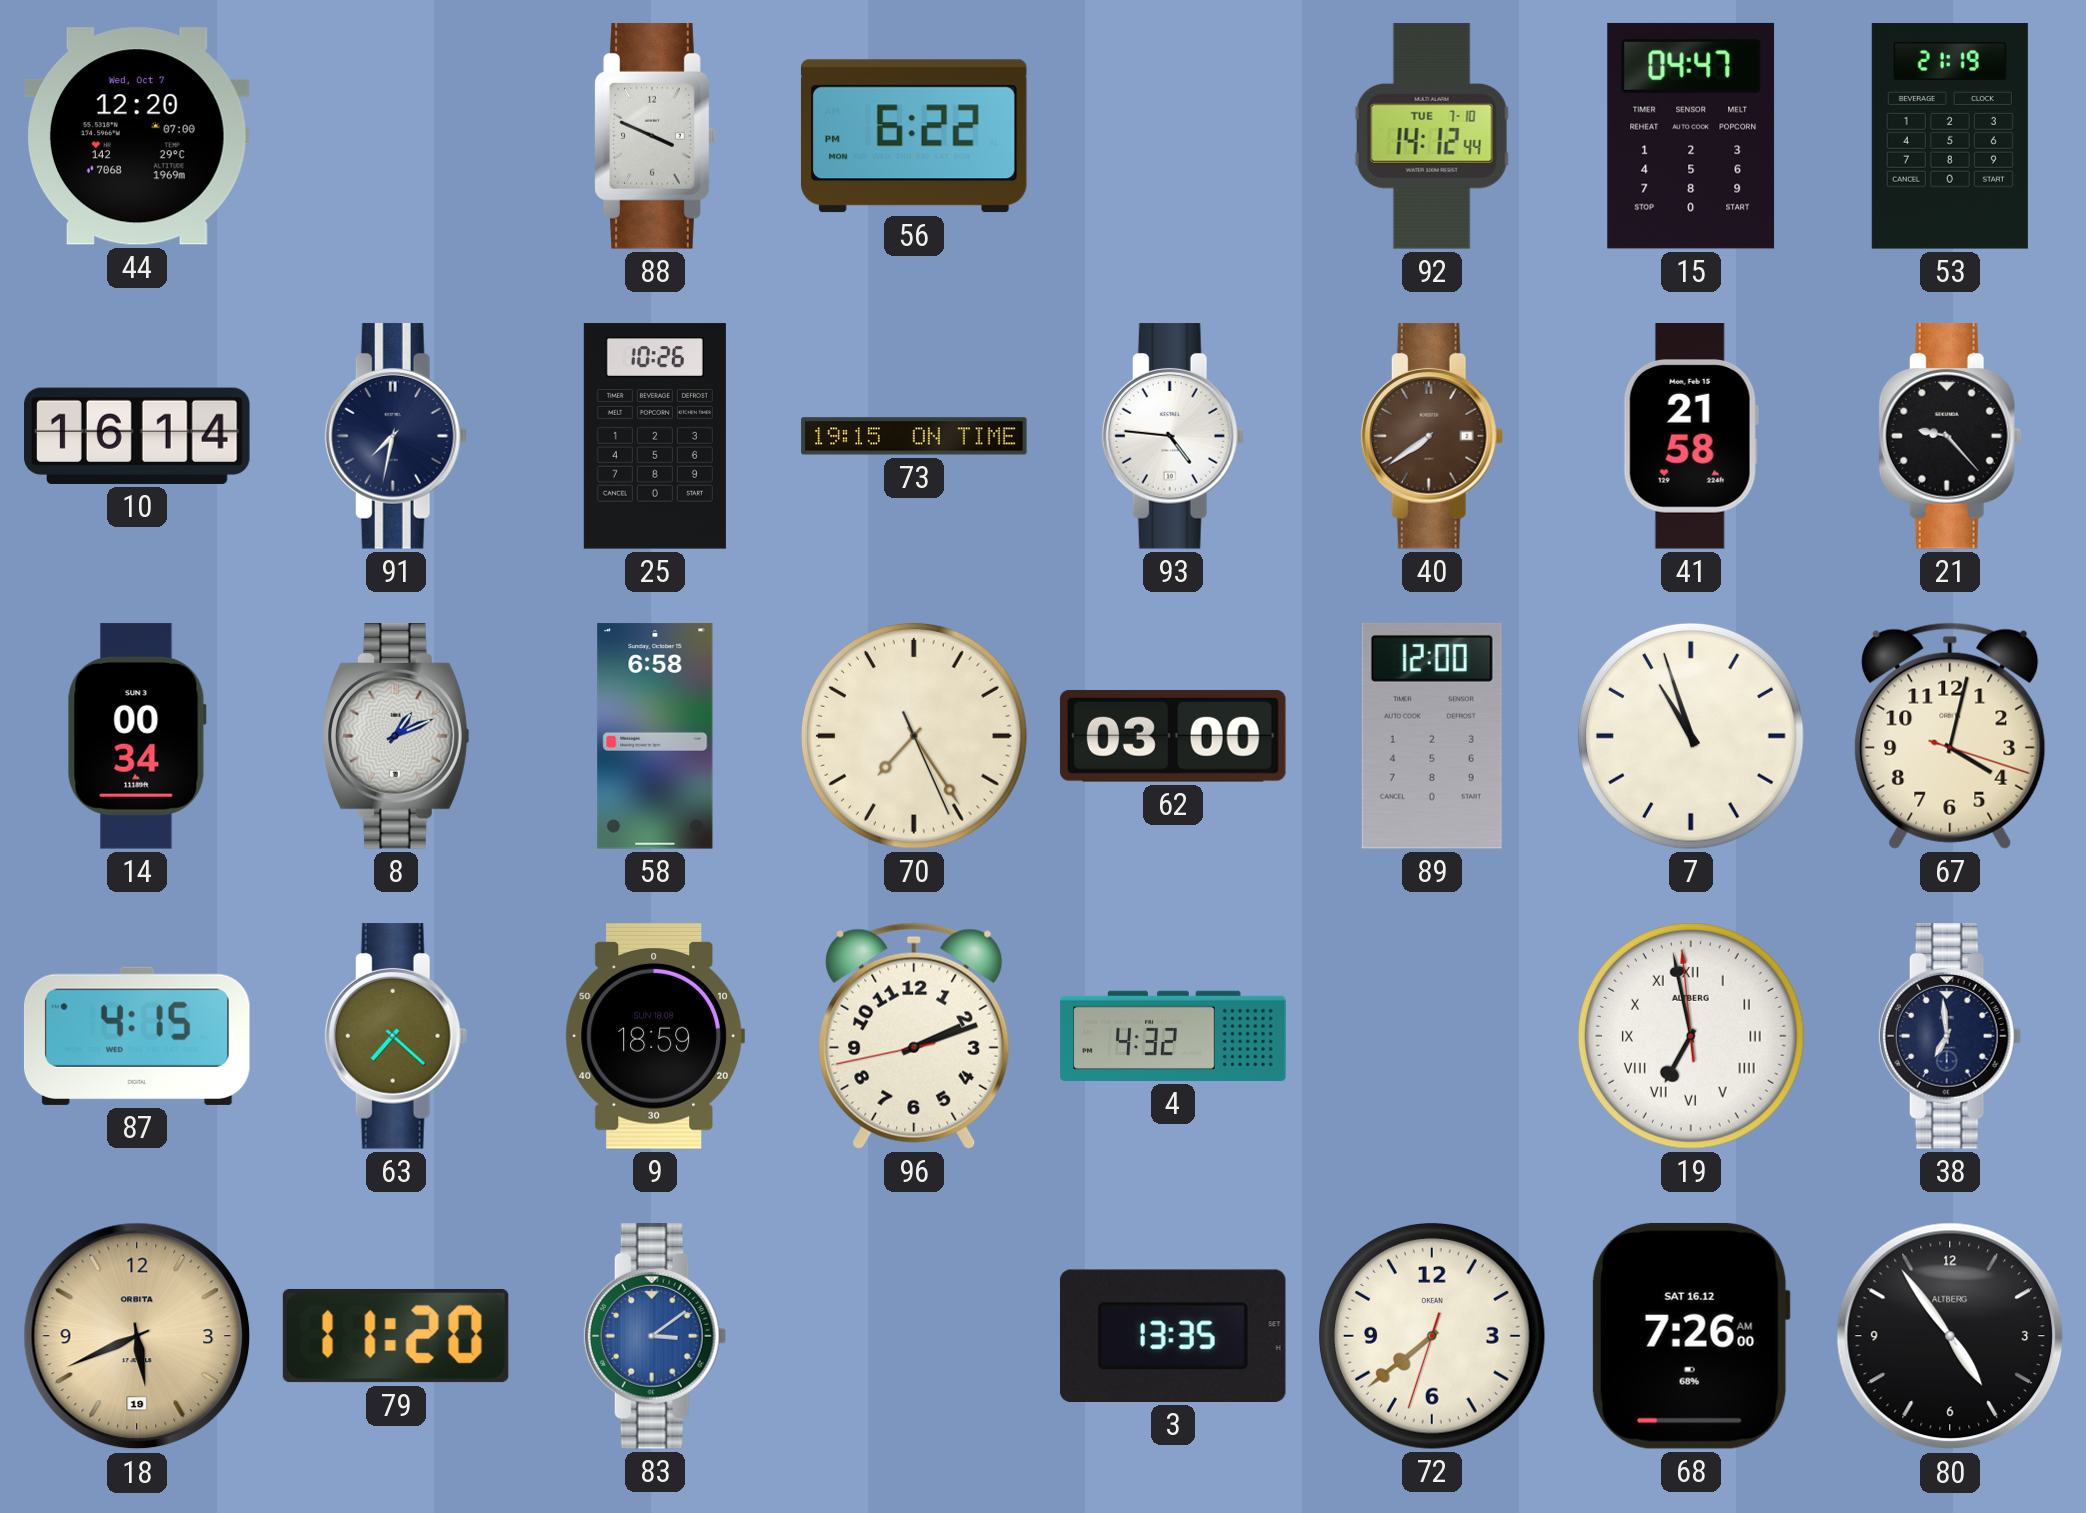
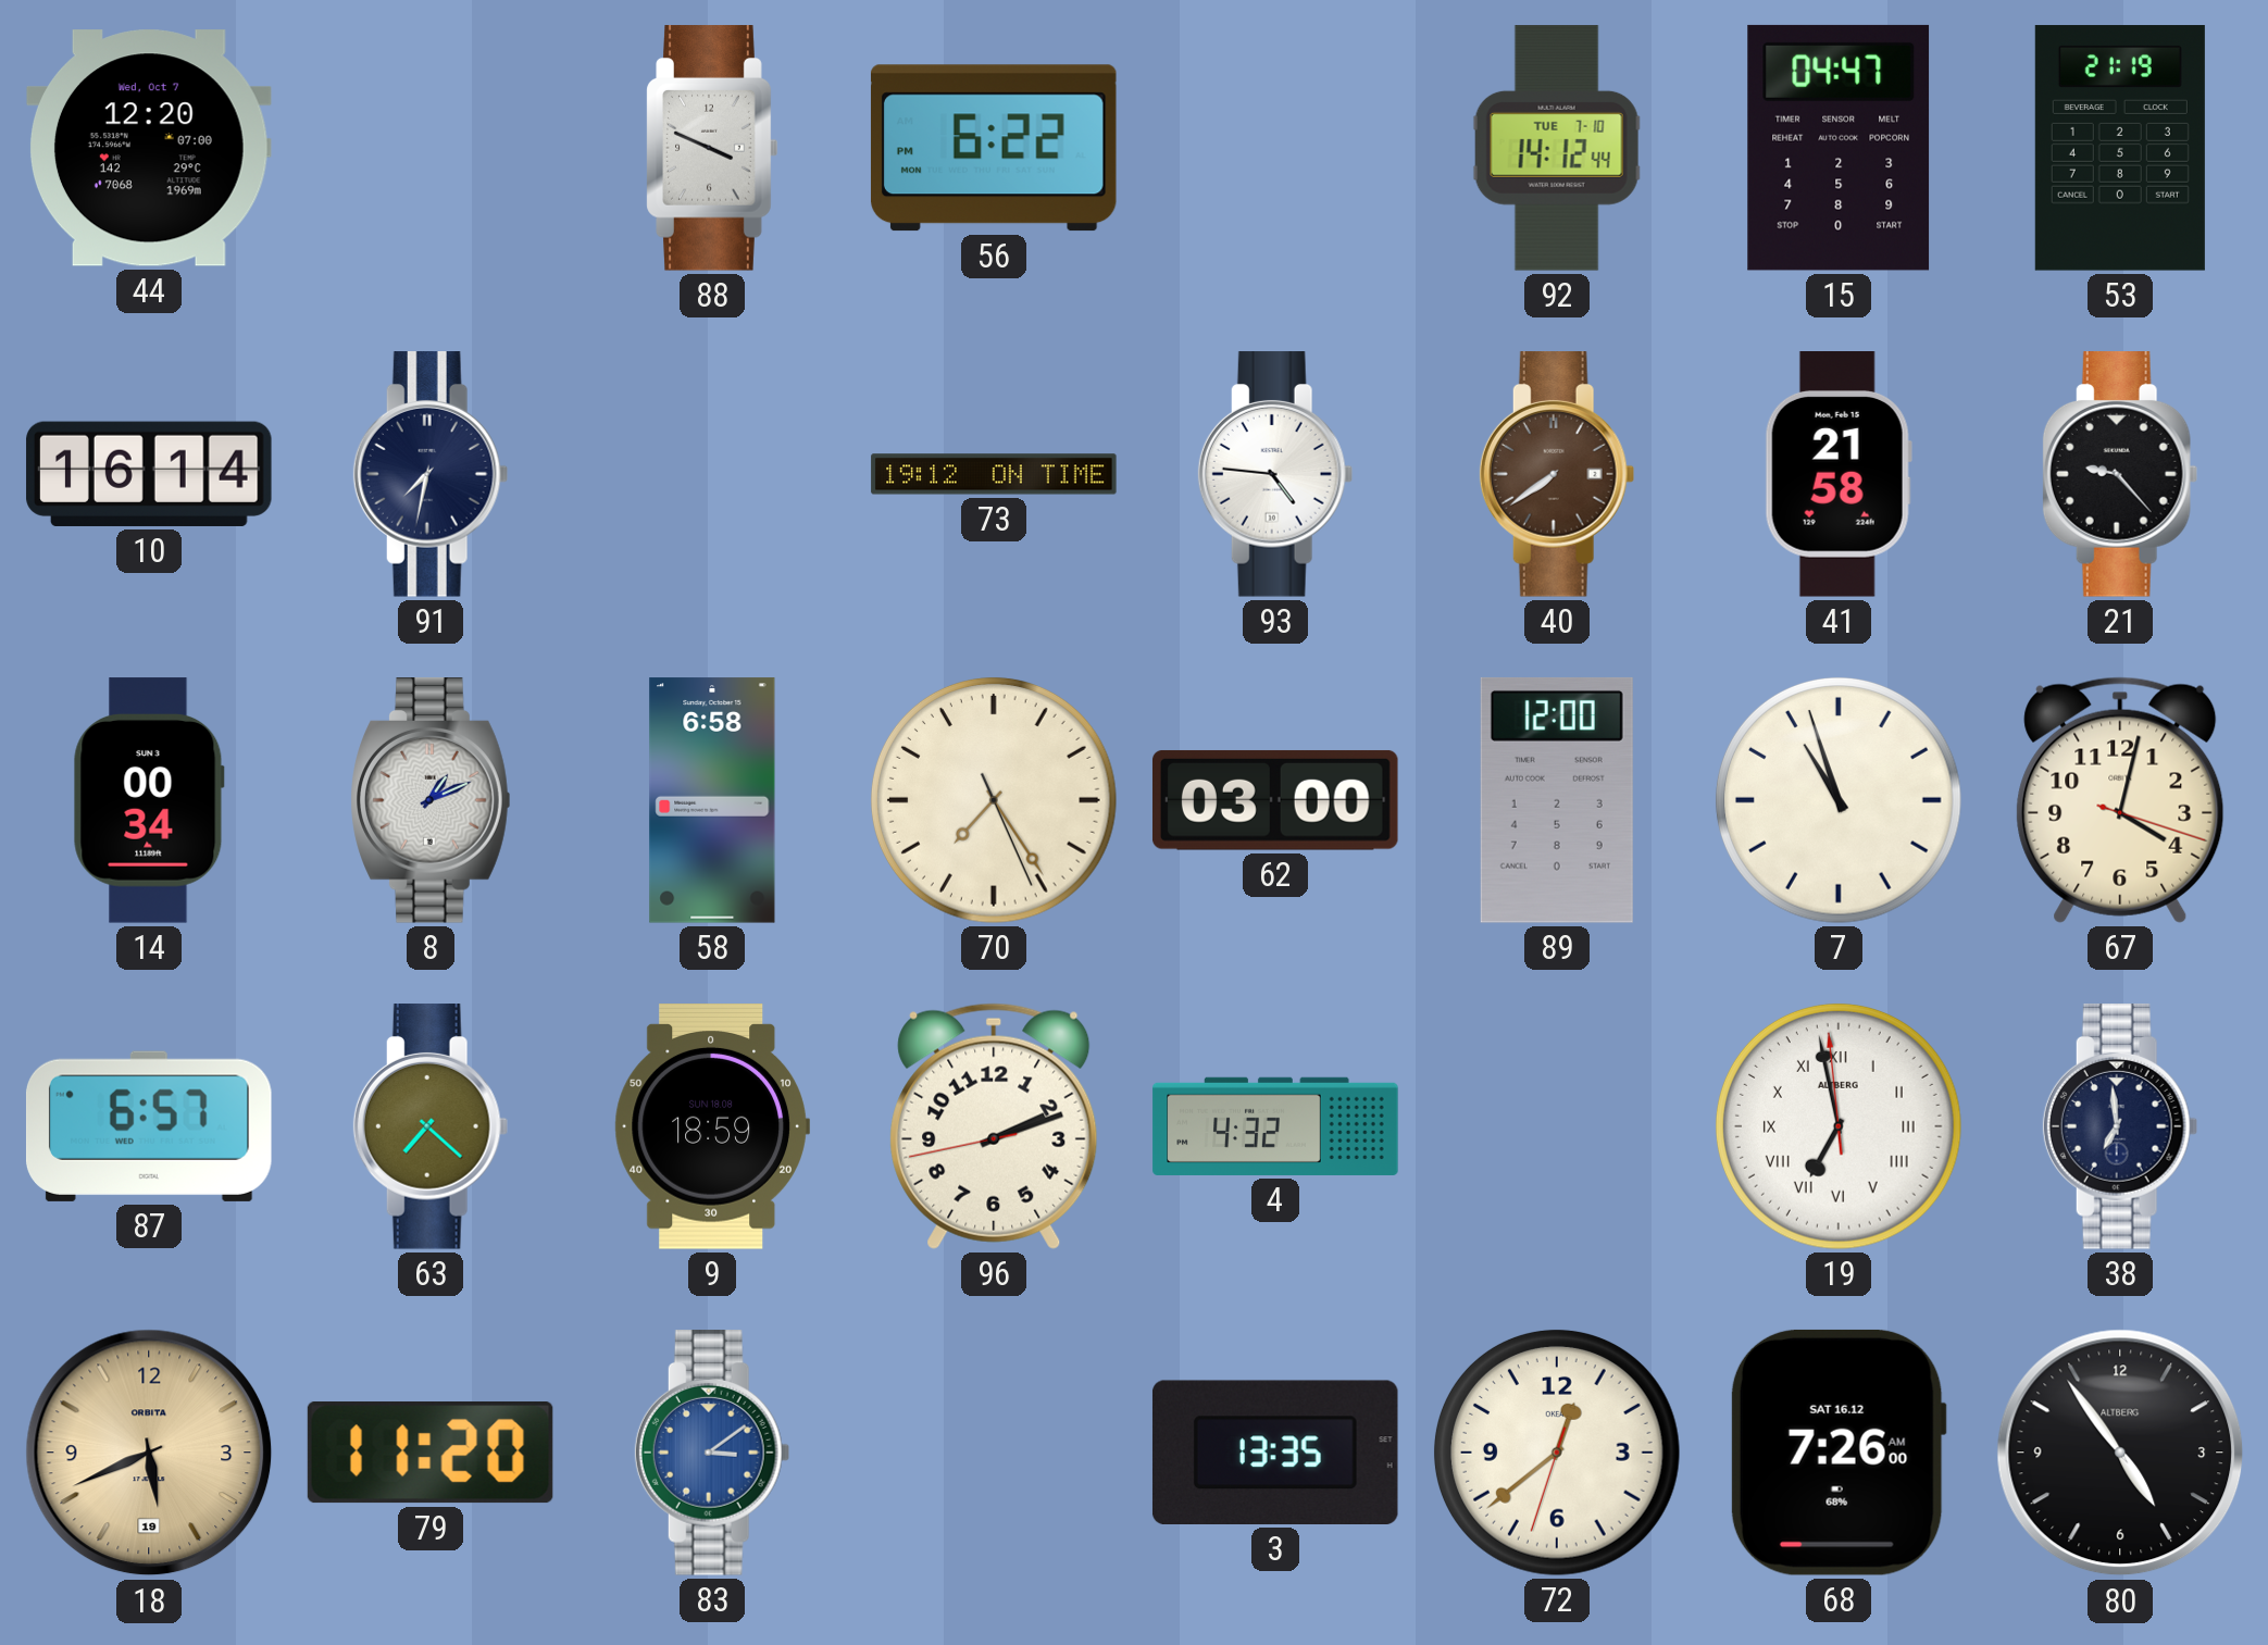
25: 10:26 -> none (655, 436)
73: 19:15 -> 19:12 (994, 474)
87: 4:15 -> 6:57 (149, 1126)
72: 7:38 -> 12:38 (1557, 1453)
